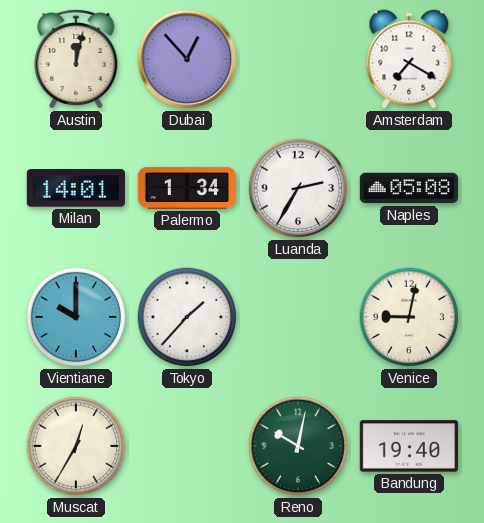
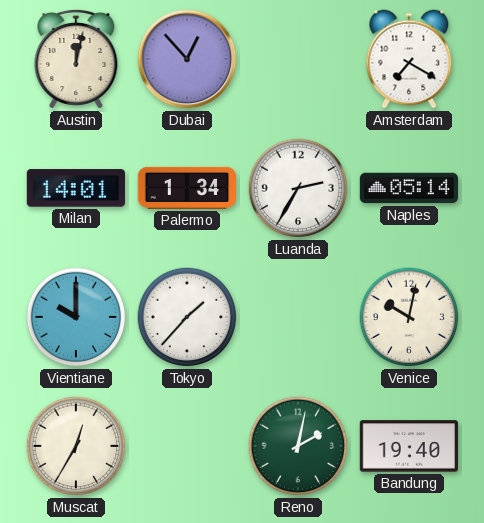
Naples: 05:08 -> 05:14 (408, 188)
Venice: 9:02 -> 10:02 (409, 317)
Reno: 10:02 -> 2:02 (298, 446)
